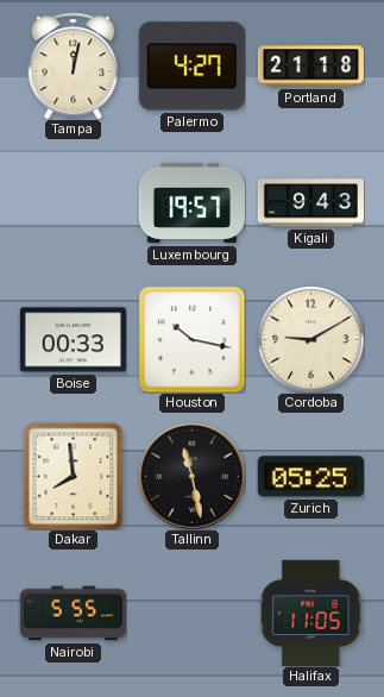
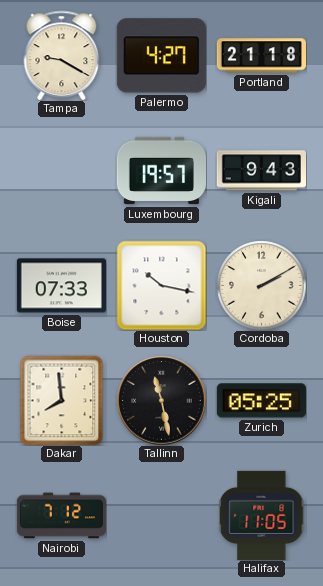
Tampa: 12:02 -> 9:20 (62, 55)
Boise: 00:33 -> 07:33 (61, 286)
Cordoba: 9:10 -> 2:10 (261, 285)
Nairobi: 5:55 -> 7:12 (61, 516)
